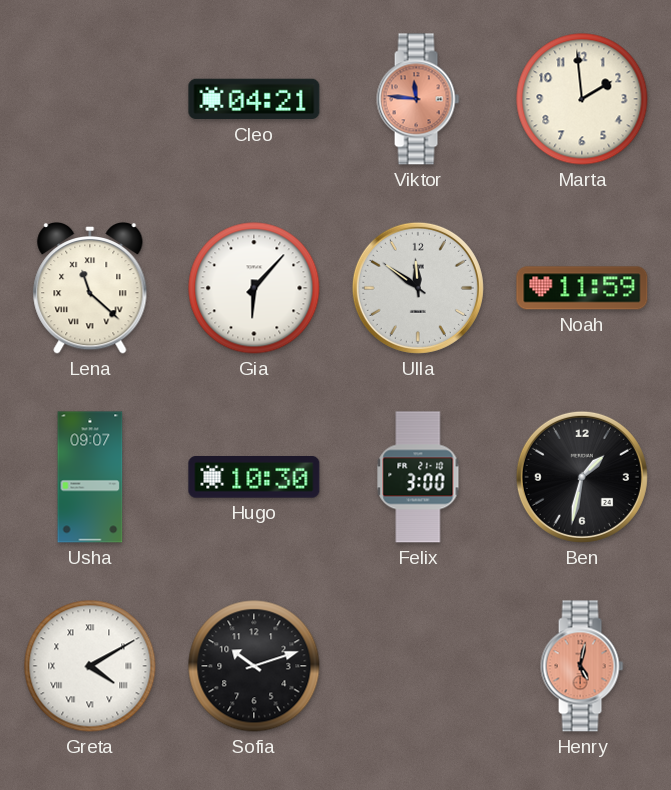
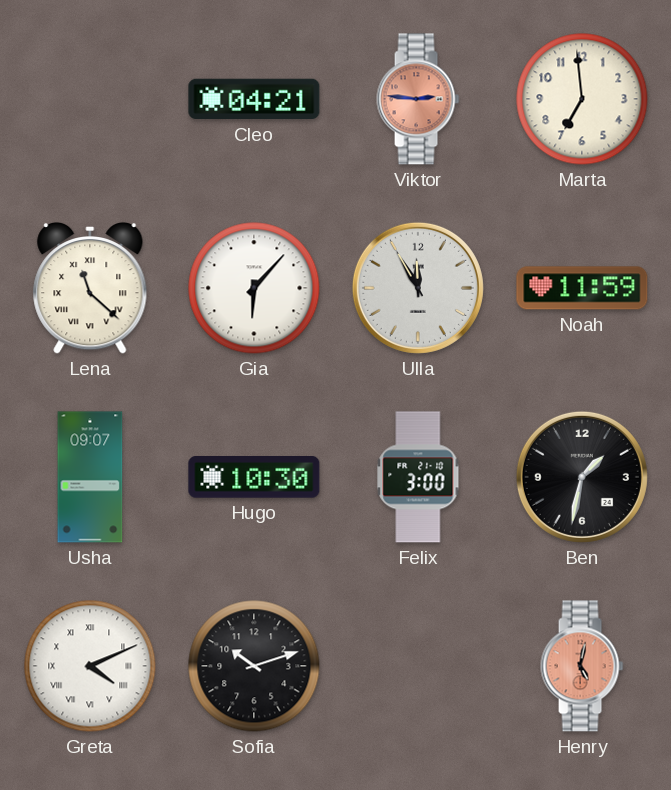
Viktor: 11:46 -> 2:46 (418, 99)
Marta: 1:59 -> 6:59 (582, 99)
Ulla: 11:51 -> 11:55 (418, 288)
Greta: 4:10 -> 4:11 (90, 666)
